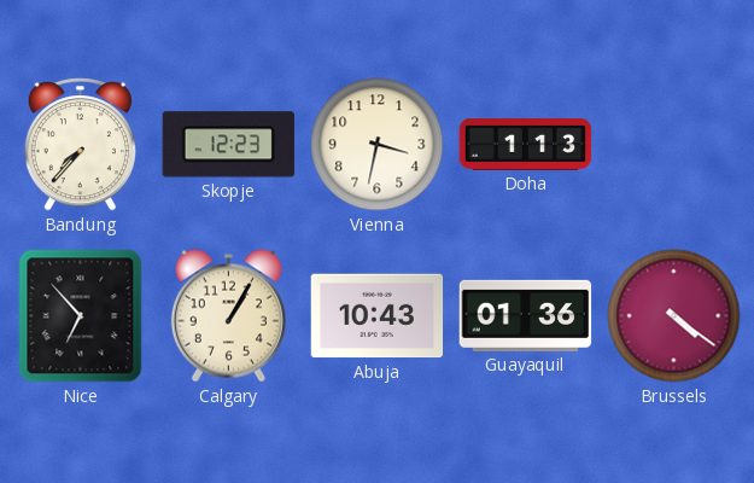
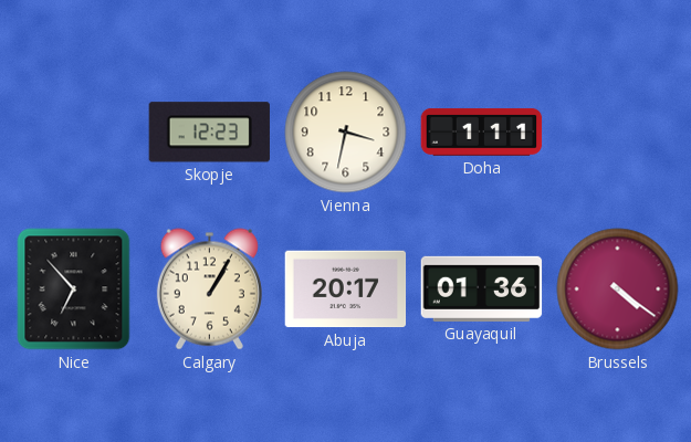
Bandung: 7:37 -> none (80, 145)
Doha: 1:13 -> 1:11 (482, 131)
Abuja: 10:43 -> 20:17 (346, 290)
